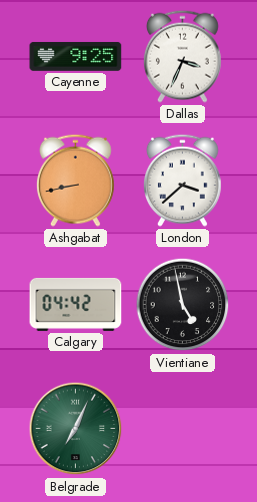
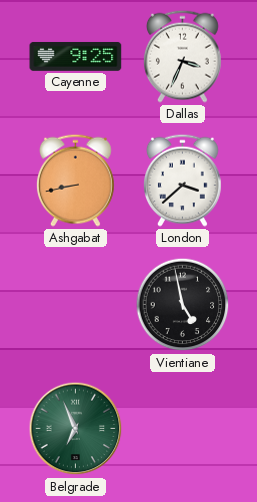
Calgary: 04:42 -> none (76, 304)
Belgrade: 7:04 -> 6:56 (76, 429)
